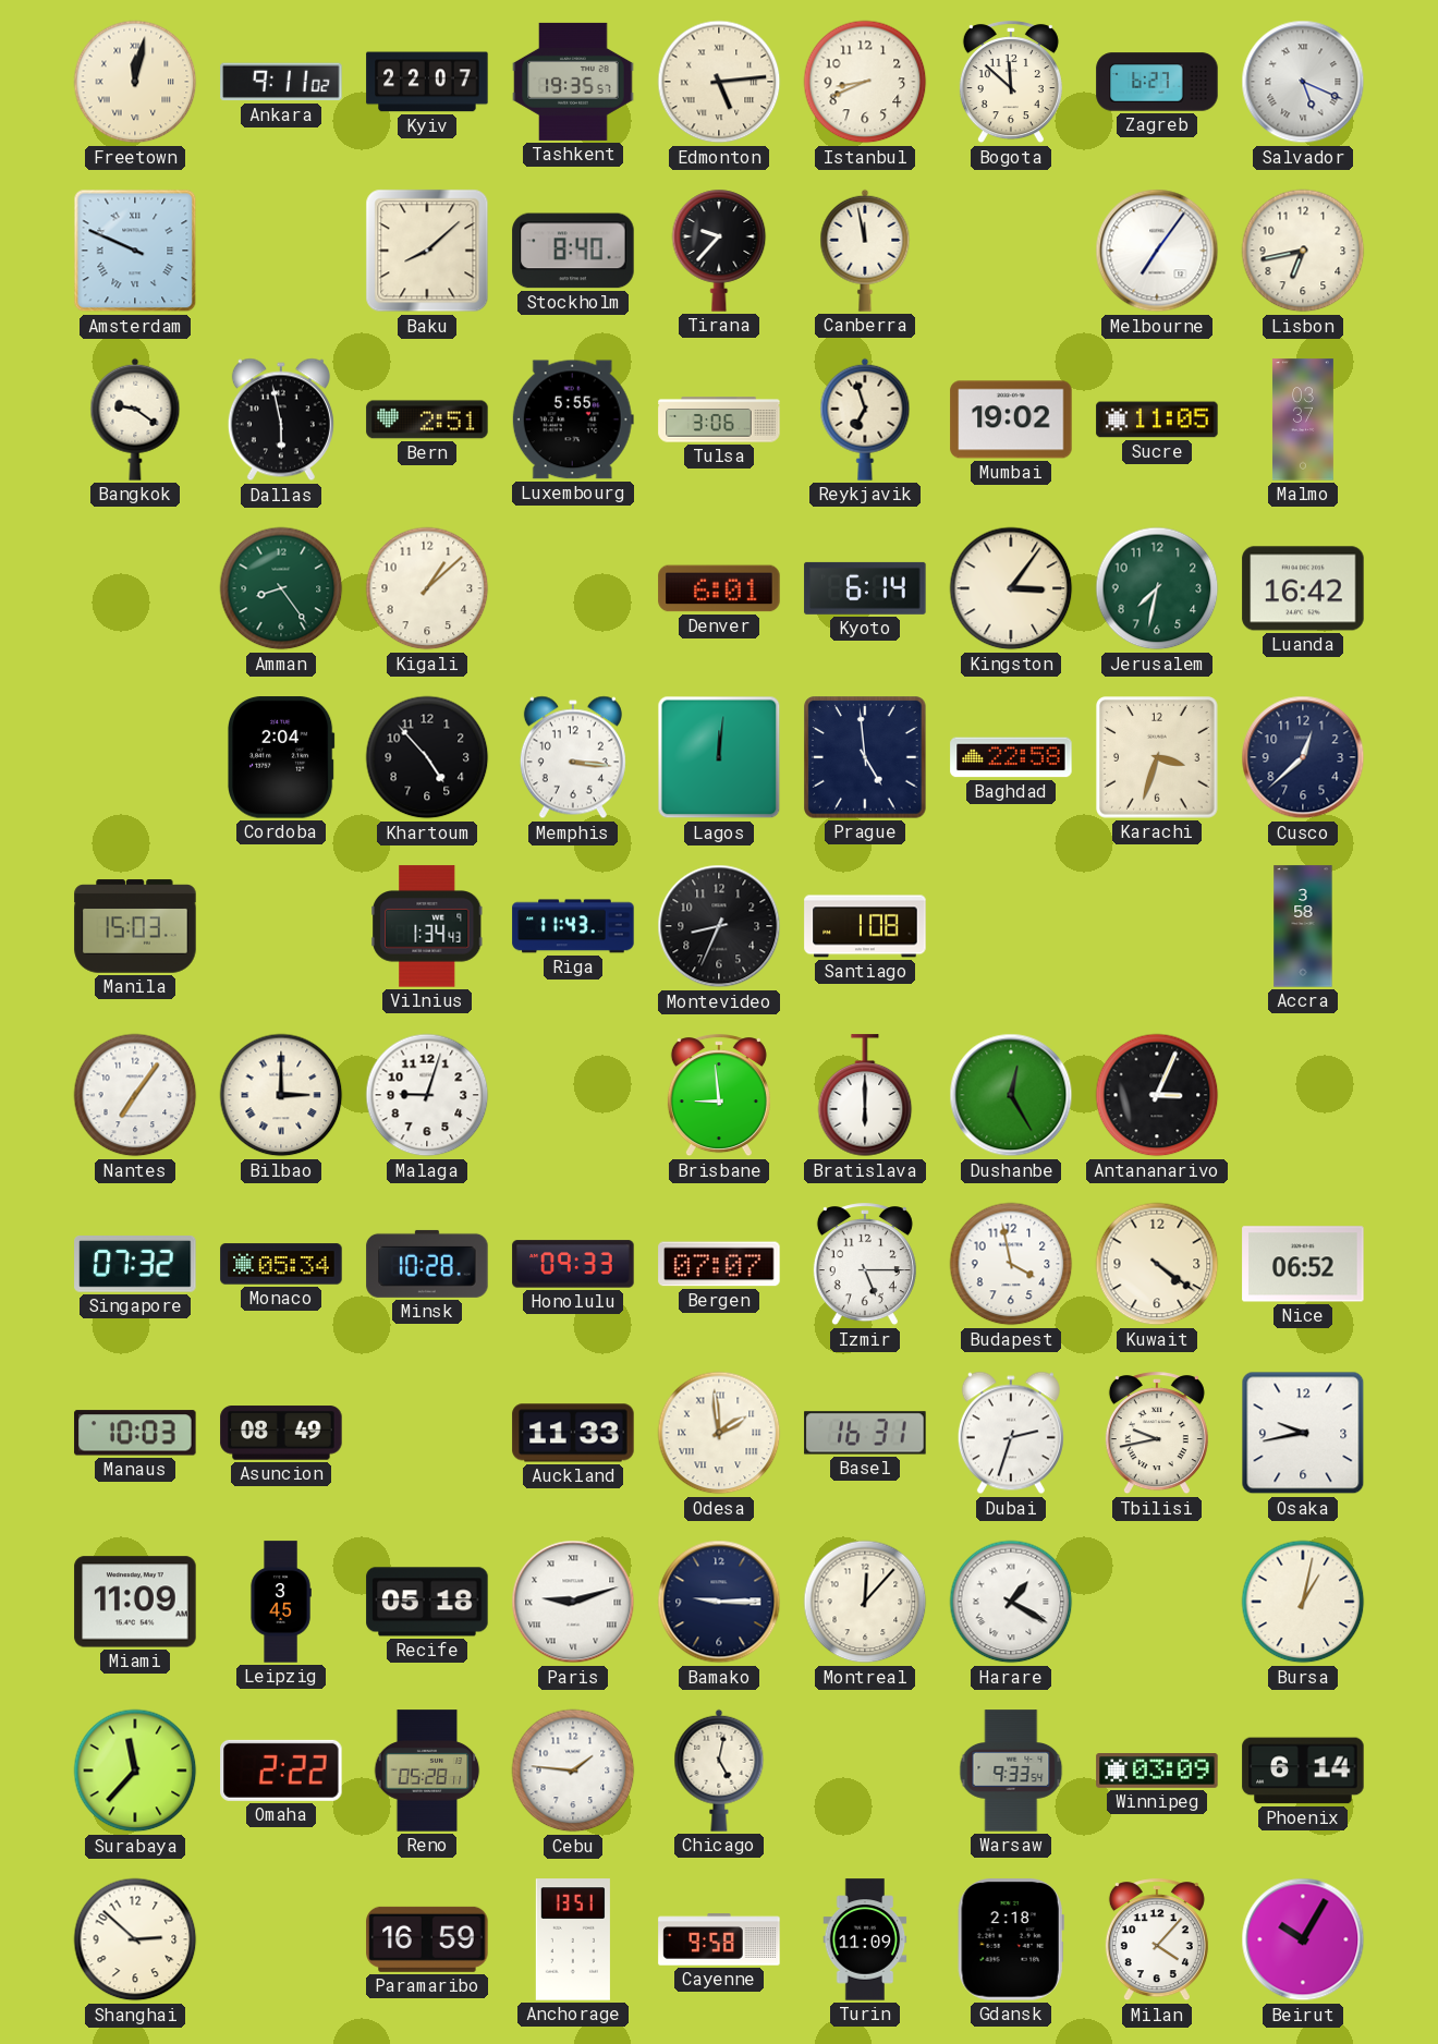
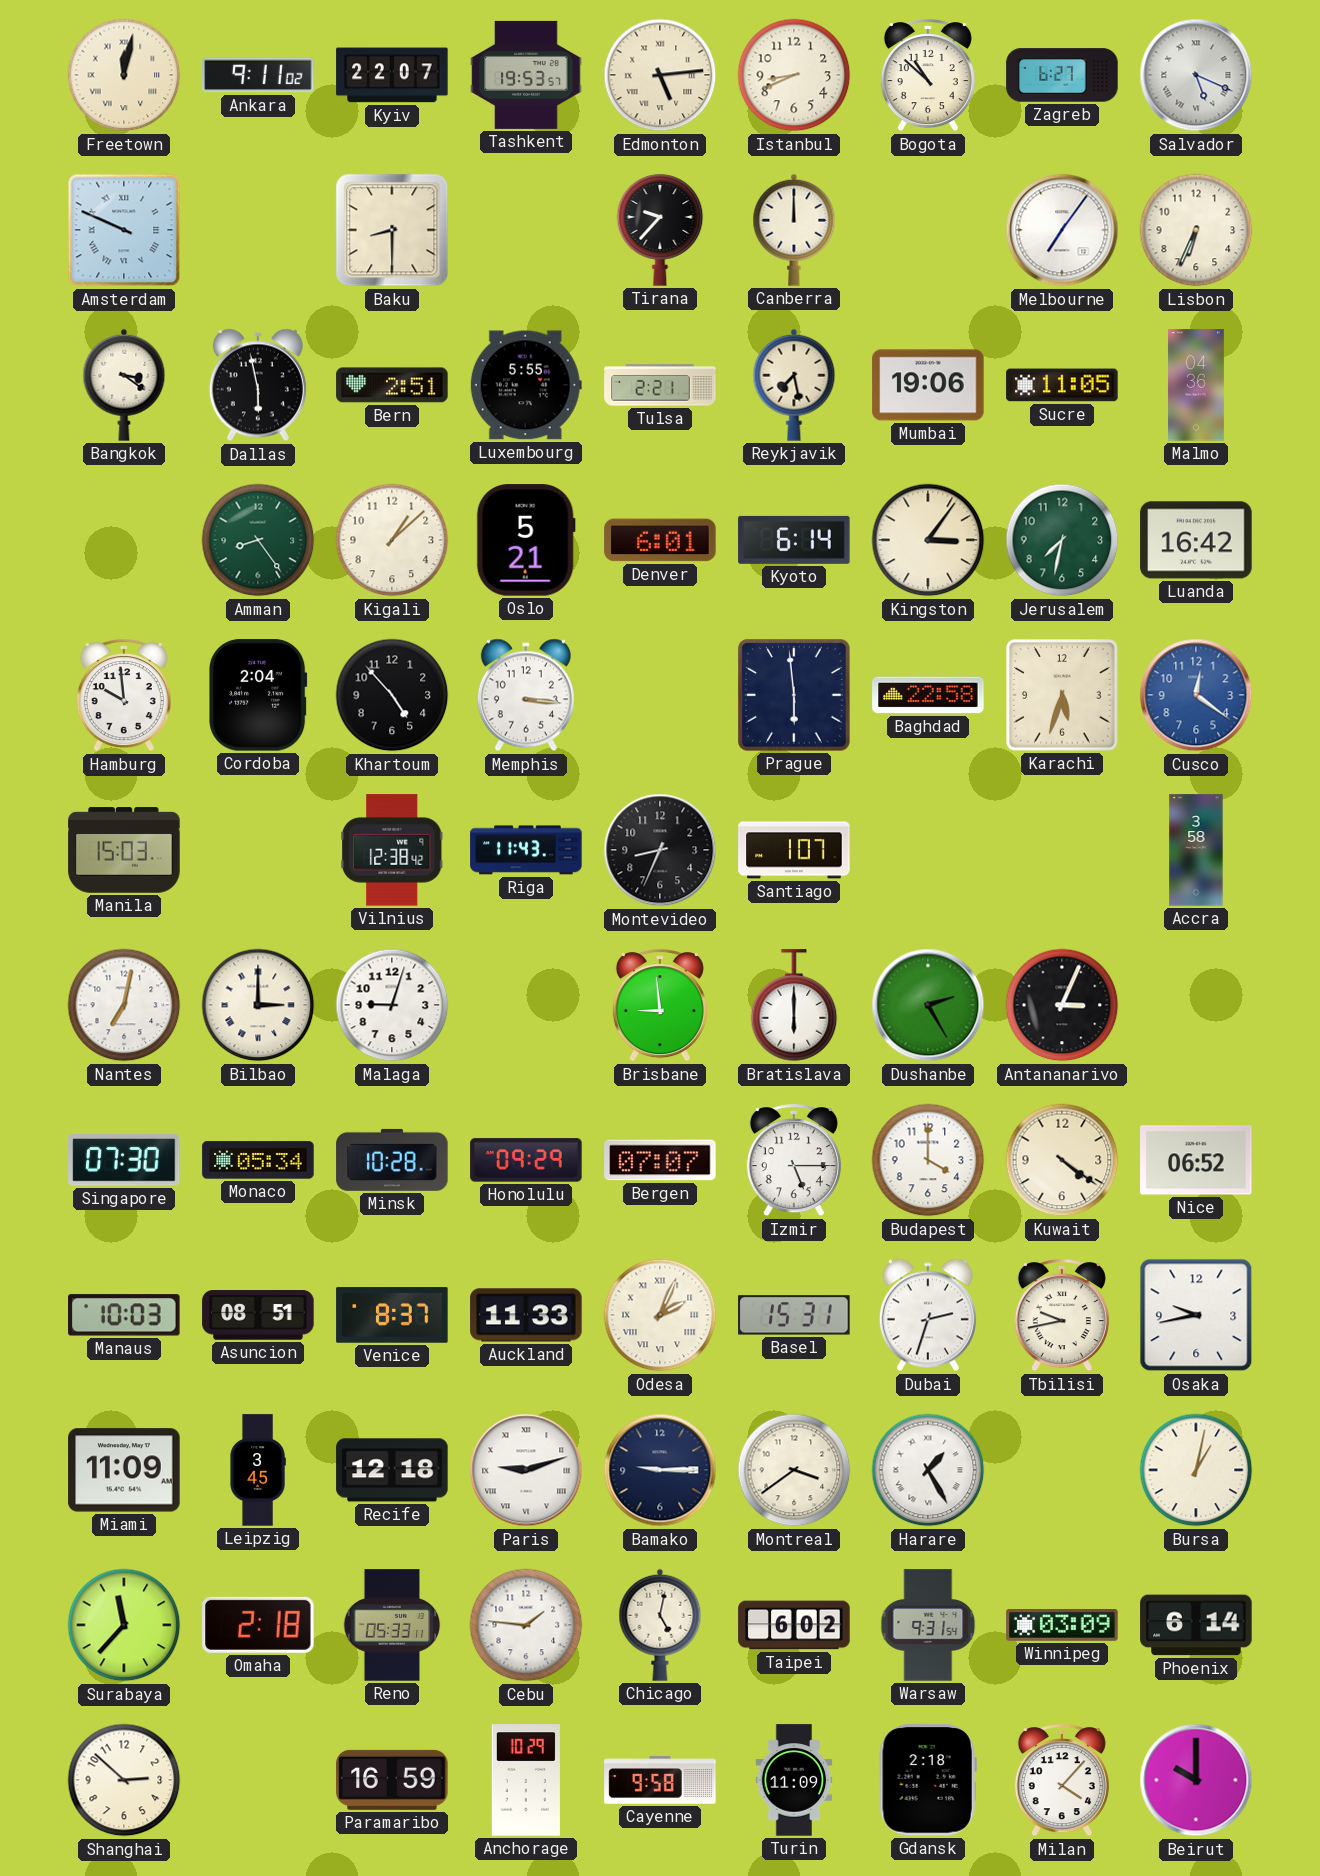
Tashkent: 19:35 -> 19:53 (526, 75)
Bogota: 11:52 -> 10:52 (928, 76)
Baku: 8:08 -> 8:30 (392, 230)
Stockholm: 8:40 -> none (573, 251)
Canberra: 11:58 -> 12:00 (794, 230)
Lisbon: 6:43 -> 6:34 (1196, 230)
Bangkok: 9:21 -> 3:21 (124, 385)
Tulsa: 3:06 -> 2:21 (660, 385)
Reykjavik: 6:57 -> 7:28 (794, 385)
Mumbai: 19:02 -> 19:06 (928, 385)
Malmo: 03:37 -> 04:36 (1196, 385)
Oslo: none -> 5:21 (526, 540)
Hamburg: none -> 9:59 (124, 696)
Lagos: 12:01 -> none (719, 757)
Prague: 4:59 -> 5:59 (794, 695)
Karachi: 3:33 -> 5:33 (1062, 695)
Cusco: 12:38 -> 12:21 (1196, 695)
Cusco dial: navy -> blue (1196, 695)
Vilnius: 1:34 -> 12:38 (393, 850)
Santiago: 1:08 -> 1:07 (794, 850)
Nantes: 7:06 -> 7:02 (124, 1005)
Dushanbe: 12:25 -> 2:25 (928, 1005)
Singapore: 07:32 -> 07:30 (124, 1161)
Honolulu: 09:33 -> 09:29 (526, 1160)
Budapest: 3:58 -> 4:00 (928, 1160)
Asuncion: 08:49 -> 08:51 (258, 1315)
Venice: none -> 8:37 (392, 1315)
Odesa: 1:59 -> 2:04 (660, 1315)
Basel: 16:31 -> 15:31 (794, 1315)
Recife: 05:18 -> 12:18 (392, 1470)
Montreal: 12:07 -> 3:39 (794, 1470)
Harare: 1:20 -> 1:25 (928, 1470)
Omaha: 2:22 -> 2:18 (258, 1625)
Reno: 05:28 -> 05:33 (392, 1625)
Taipei: none -> 6:02 (794, 1625)
Warsaw: 9:33 -> 9:31 (928, 1625)
Anchorage: 13:51 -> 10:29 (526, 1780)
Beirut: 10:05 -> 10:00 (1196, 1780)
